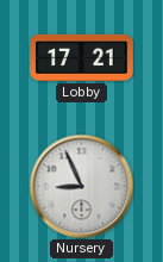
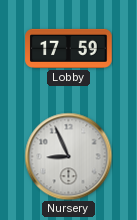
Lobby: 17:21 -> 17:59 (69, 48)
